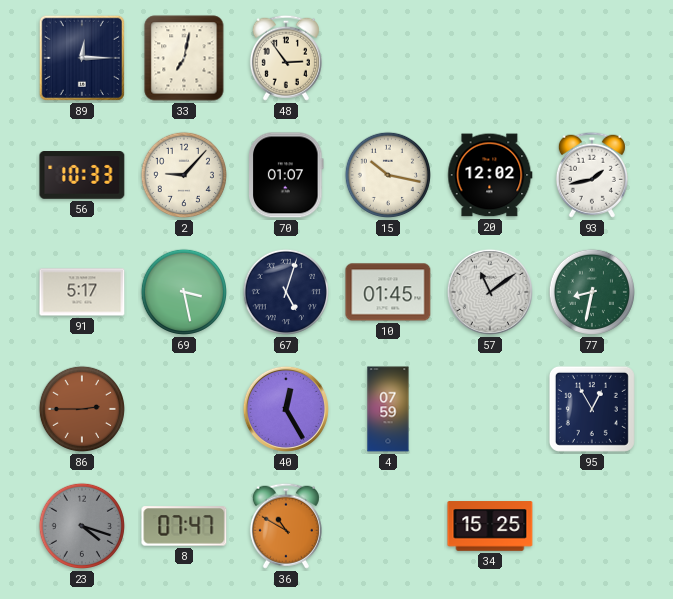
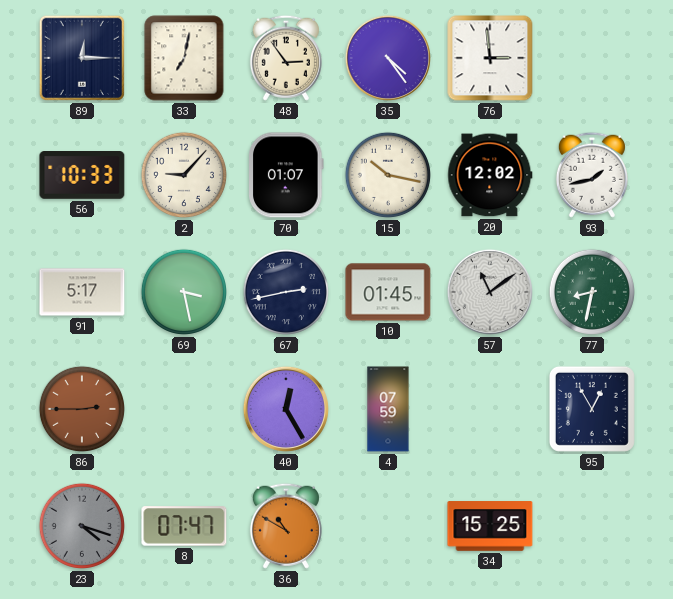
35: none -> 4:24 (388, 58)
76: none -> 2:59 (490, 58)
67: 5:03 -> 2:43 (286, 292)
